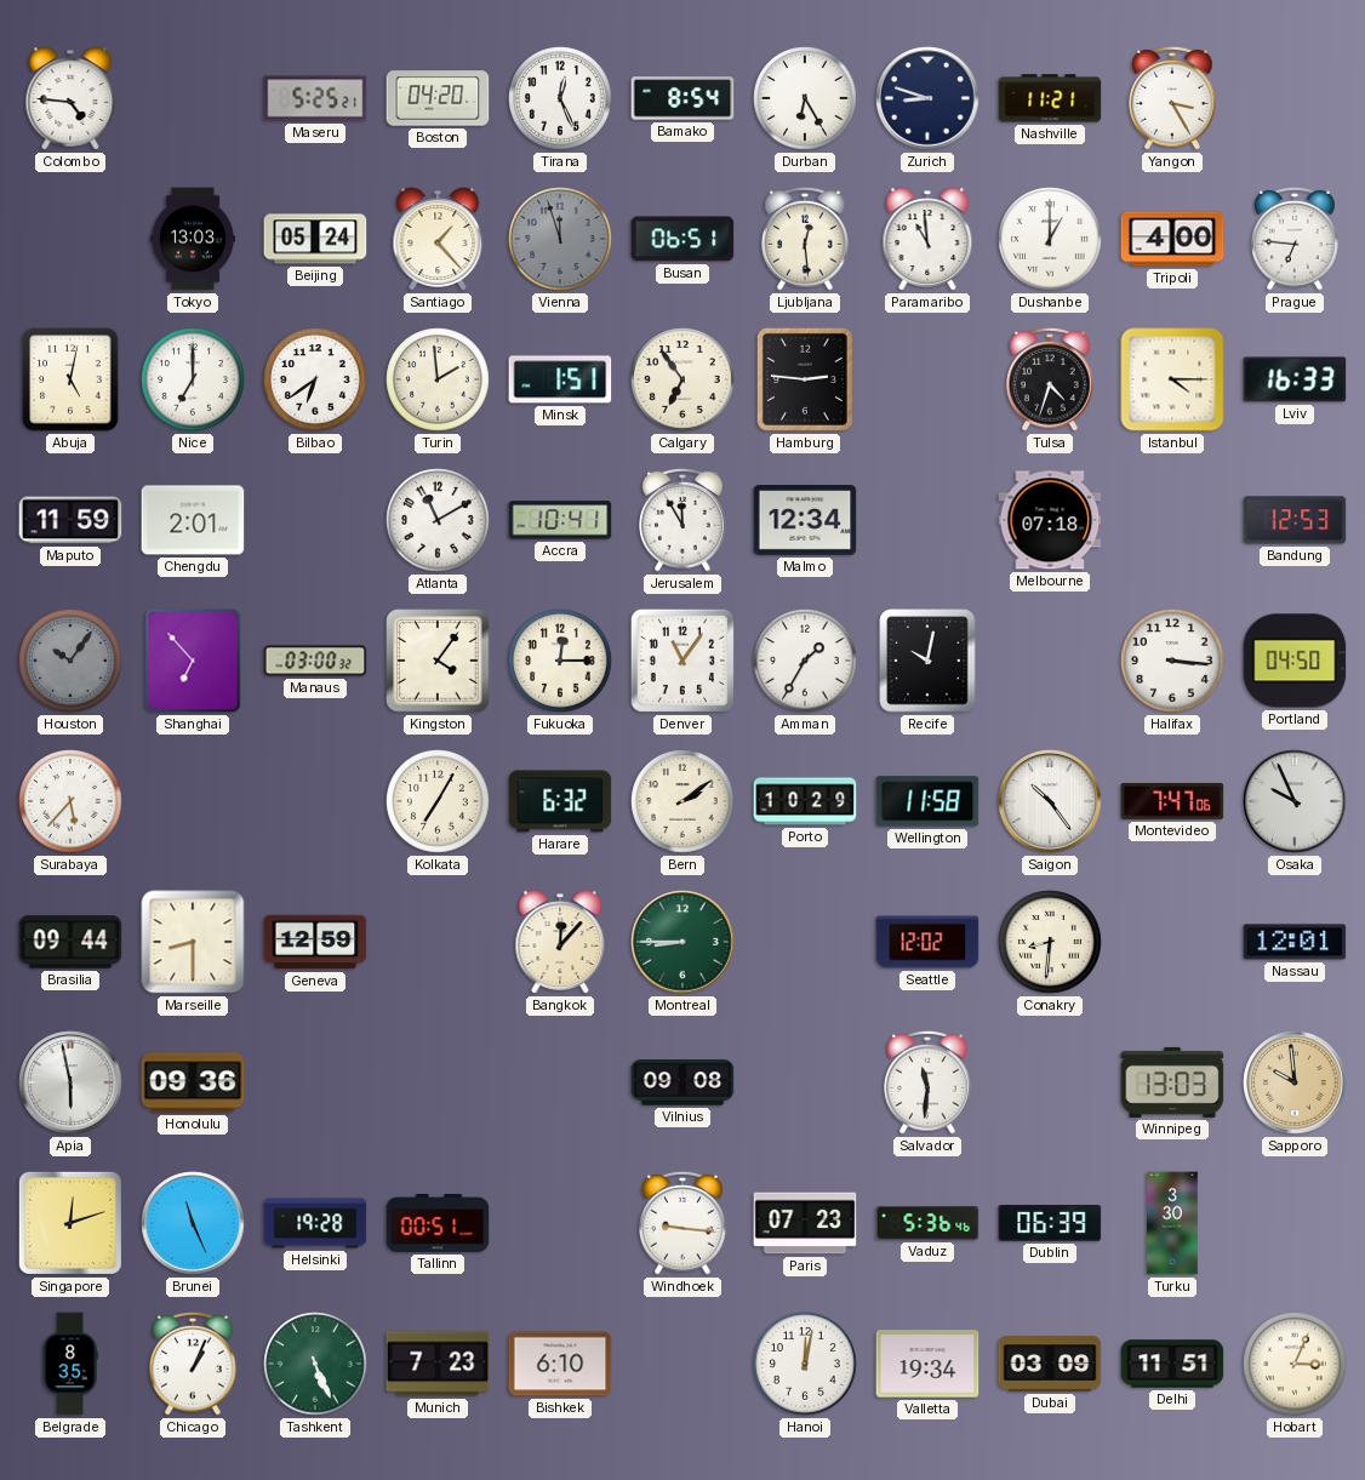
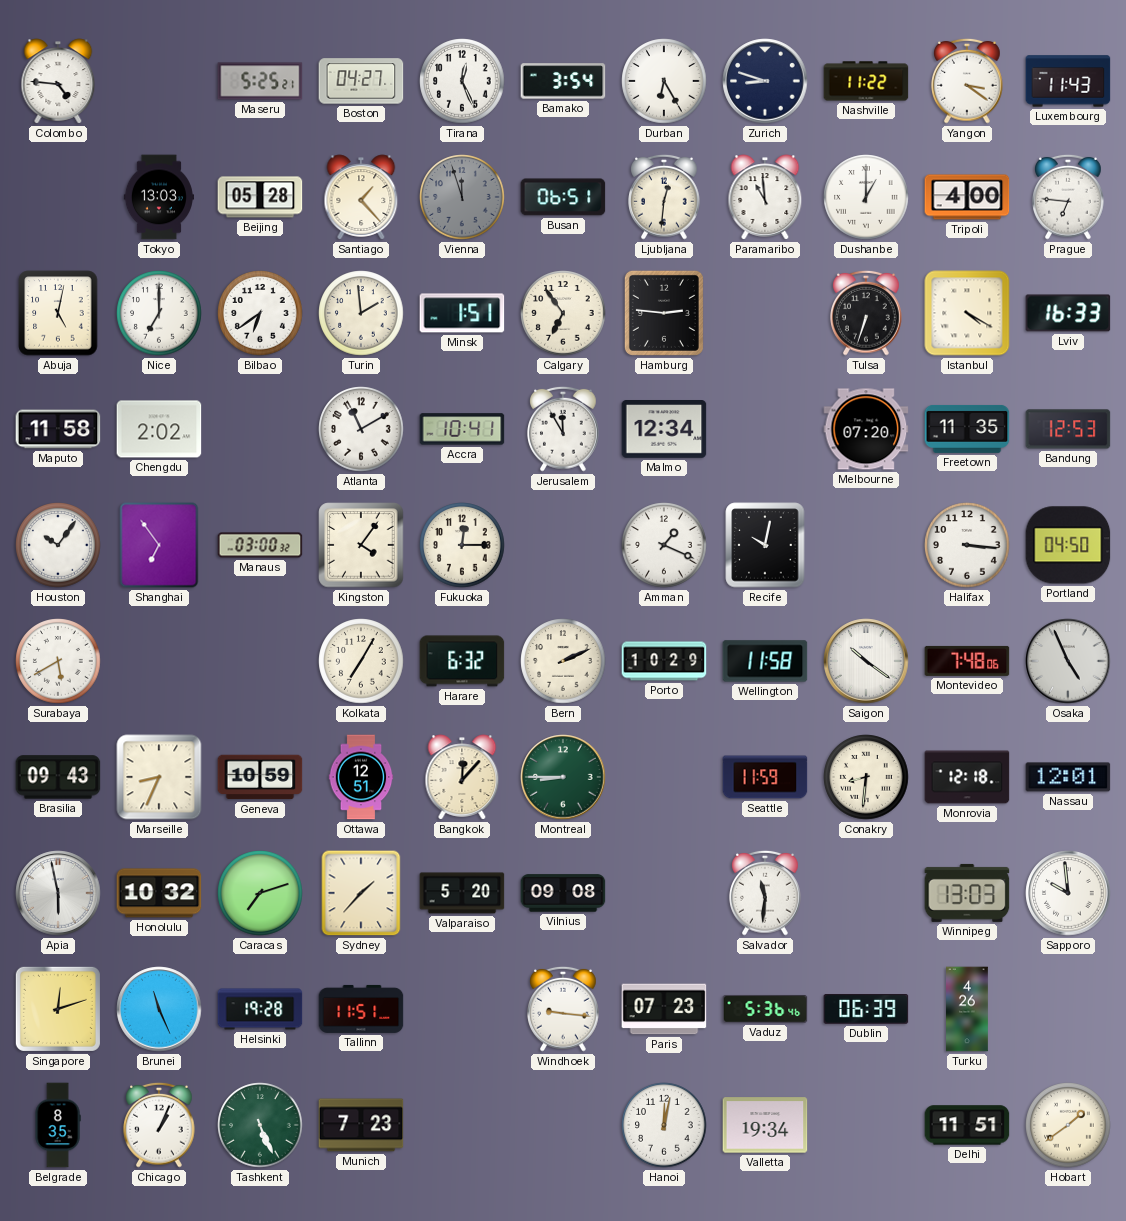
Boston: 04:20 -> 04:27 (361, 81)
Bamako: 8:54 -> 3:54 (563, 81)
Nashville: 11:21 -> 11:22 (866, 81)
Yangon: 3:25 -> 3:21 (967, 81)
Luxembourg: none -> 11:43 (1068, 81)
Beijing: 05:24 -> 05:28 (260, 197)
Ljubljana: 12:29 -> 12:31 (664, 197)
Tulsa: 4:33 -> 6:33 (866, 313)
Istanbul: 4:15 -> 4:20 (967, 313)
Maputo: 11:59 -> 11:58 (58, 429)
Chengdu: 2:01 -> 2:02 (159, 429)
Melbourne: 07:18 -> 07:20 (866, 429)
Freetown: none -> 11:35 (967, 429)
Houston dial: grey -> white (58, 545)
Shanghai: 6:53 -> 6:54 (159, 545)
Denver: 11:06 -> none (682, 661)
Amman: 1:35 -> 1:19 (664, 545)
Surabaya: 5:37 -> 5:40 (58, 661)
Bern: 2:09 -> 2:11 (563, 661)
Saigon: 10:24 -> 10:21 (866, 661)
Montevideo: 7:47 -> 7:48 (967, 661)
Osaka: 9:56 -> 4:56 (1068, 661)
Brasilia: 09:44 -> 09:43 (58, 777)
Marseille: 8:30 -> 8:34 (159, 777)
Geneva: 12:59 -> 10:59 (260, 777)
Ottawa: none -> 12:51 (361, 777)
Seattle: 12:02 -> 11:59 (765, 777)
Monrovia: none -> 12:18 (967, 777)
Honolulu: 09:36 -> 10:32 (159, 893)
Caracas: none -> 7:12 (260, 893)
Sydney: none -> 1:37 (361, 893)
Valparaiso: none -> 5:20 (462, 893)
Sapporo dial: champagne -> white (1068, 893)
Tallinn: 00:51 -> 11:51 (361, 1009)
Turku: 3:30 -> 4:26 (968, 1009)
Bishkek: 6:10 -> none (560, 1364)
Dubai: 03:09 -> none (1050, 1364)
Hobart: 3:04 -> 1:39 (1068, 1125)
